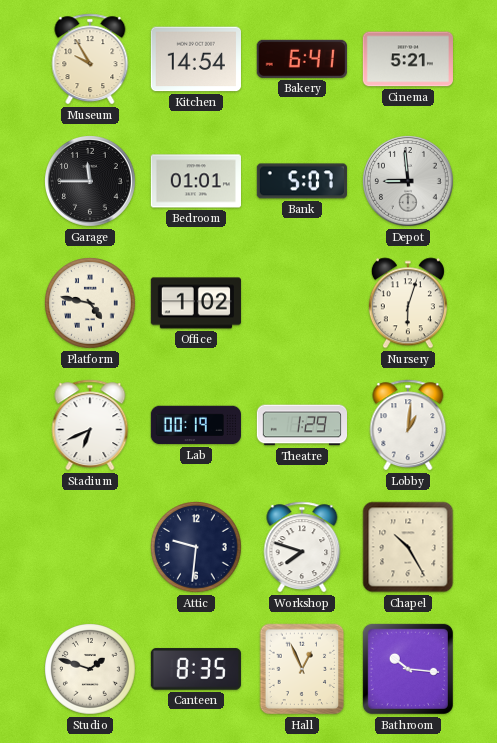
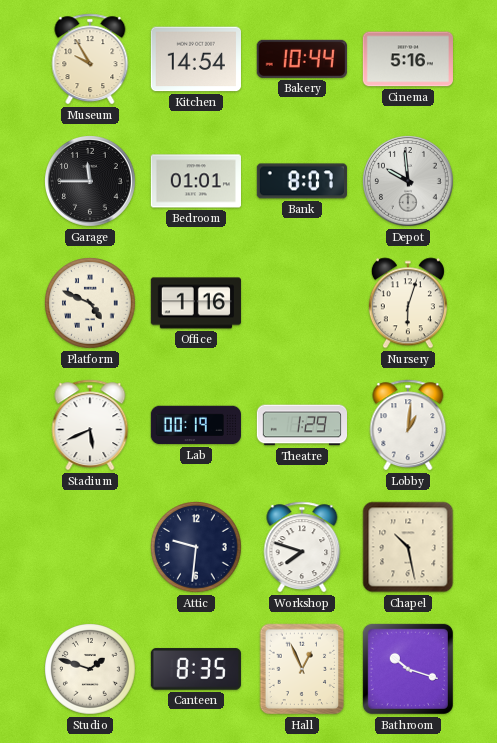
Bakery: 6:41 -> 10:44 (302, 59)
Cinema: 5:21 -> 5:16 (408, 59)
Bank: 5:07 -> 8:07 (302, 181)
Depot: 8:59 -> 9:59 (409, 182)
Platform: 4:47 -> 4:49 (90, 303)
Office: 1:02 -> 1:16 (196, 303)
Stadium: 6:41 -> 5:41 (90, 425)
Chapel: 10:25 -> 10:28 (408, 547)
Bathroom: 10:16 -> 10:18 (408, 669)
